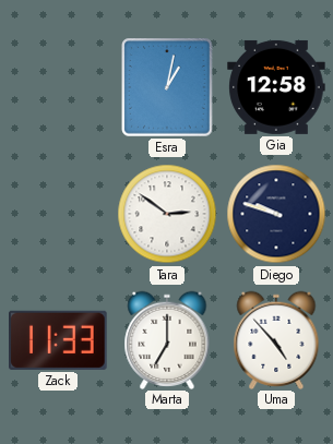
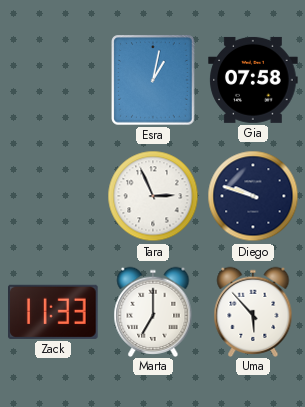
Gia: 12:58 -> 07:58 (253, 80)
Tara: 2:51 -> 2:56 (153, 196)
Uma: 4:53 -> 5:53 (253, 311)
